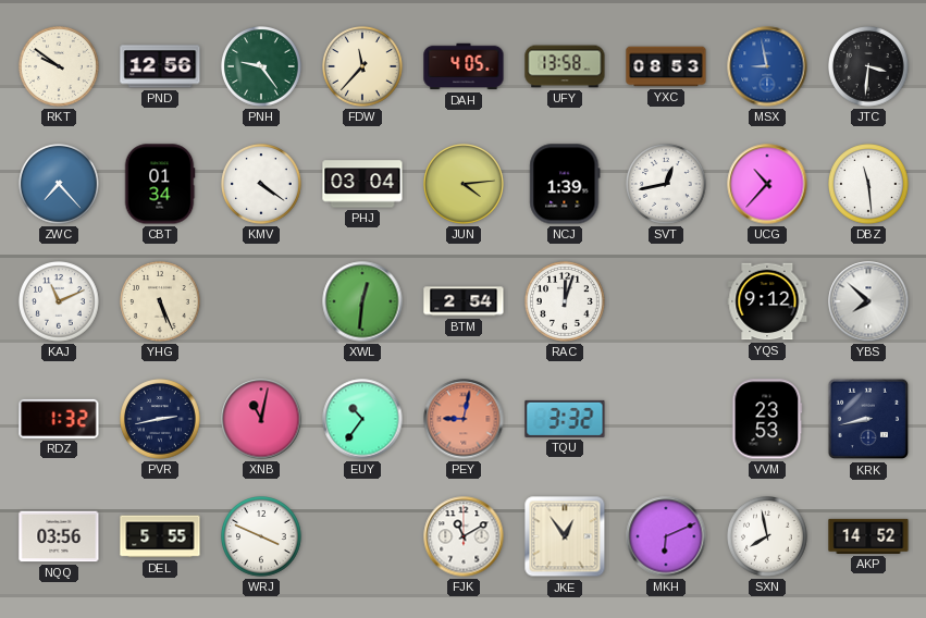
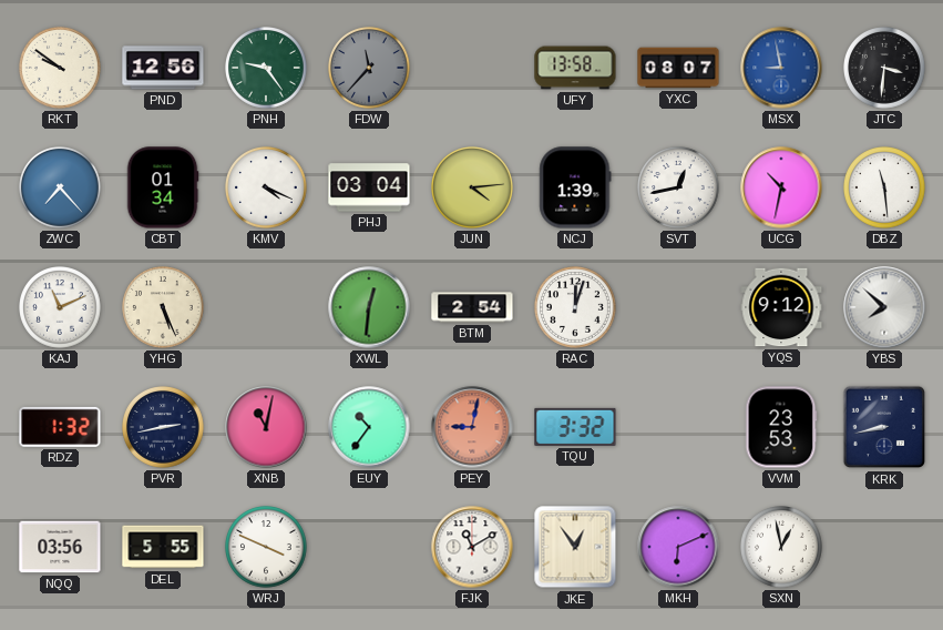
FDW dial: cream -> grey (370, 69)
DAH: 4:05 -> none (464, 66)
YXC: 08:53 -> 08:07 (678, 68)
KMV: 4:21 -> 4:19 (267, 189)
UCG: 10:37 -> 10:32 (781, 187)
SXN: 7:58 -> 12:58 (782, 548)
AKP: 14:52 -> none (868, 536)
